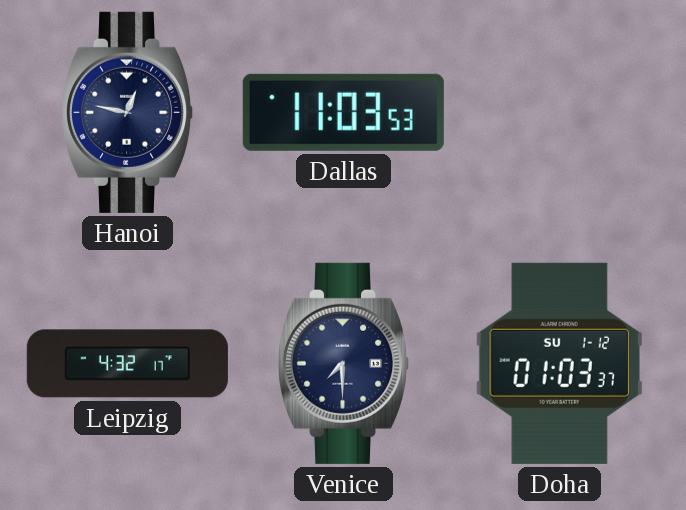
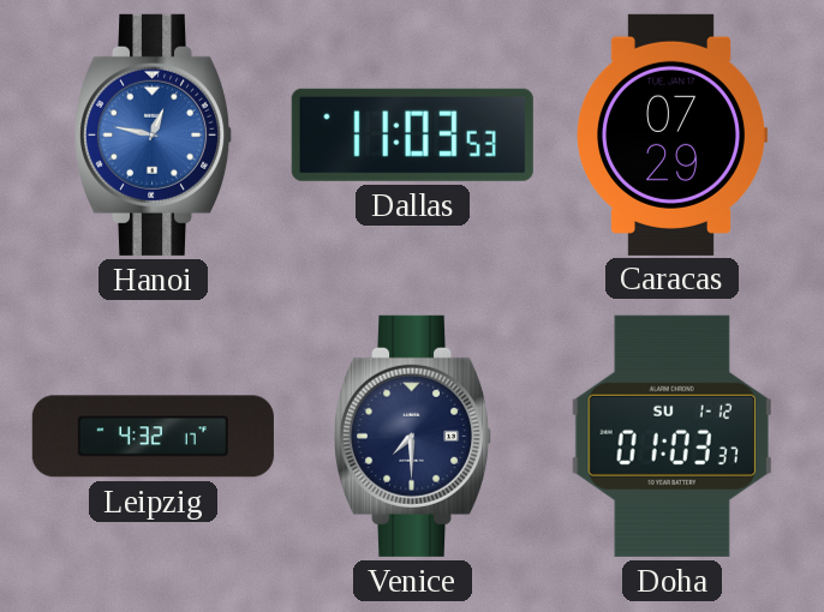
Hanoi dial: navy -> blue (154, 134)
Caracas: none -> 07:29 (671, 134)
